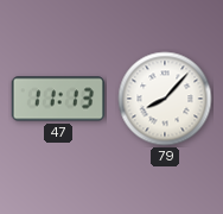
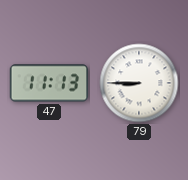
79: 8:07 -> 8:45 (139, 83)
